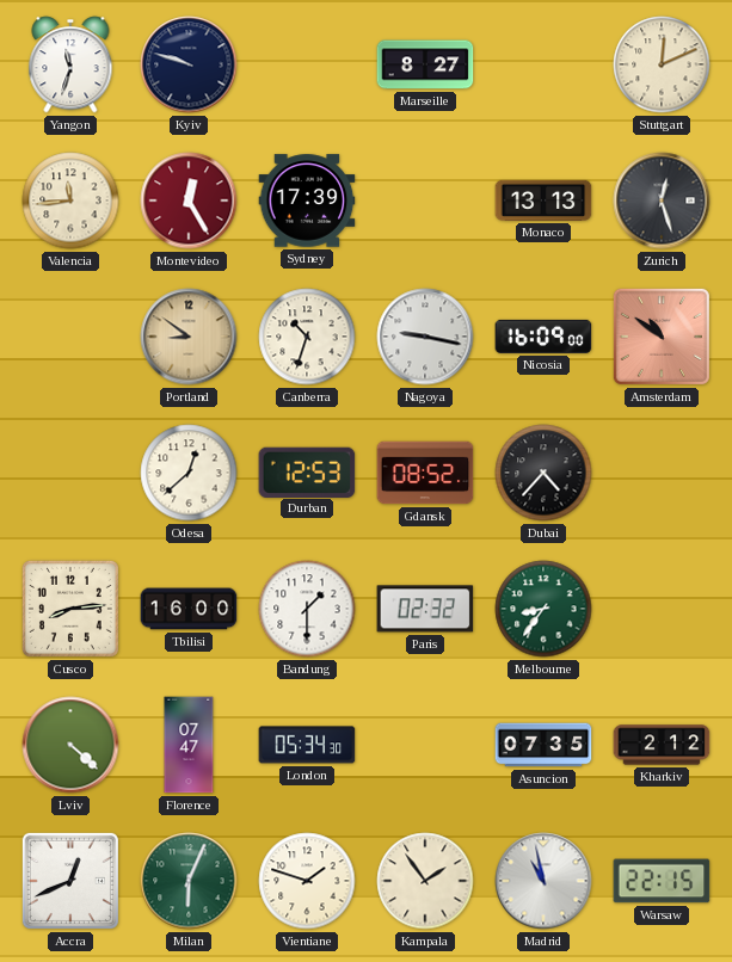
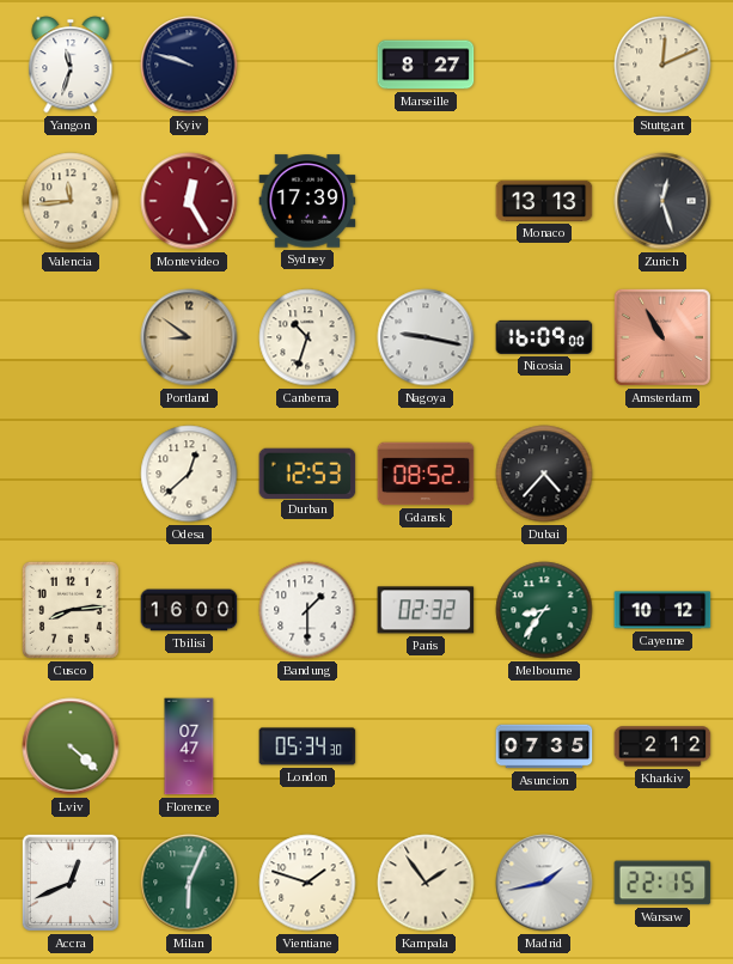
Amsterdam: 10:51 -> 10:55 (662, 337)
Cayenne: none -> 10:12 (662, 610)
Madrid: 10:58 -> 1:43 (544, 883)
